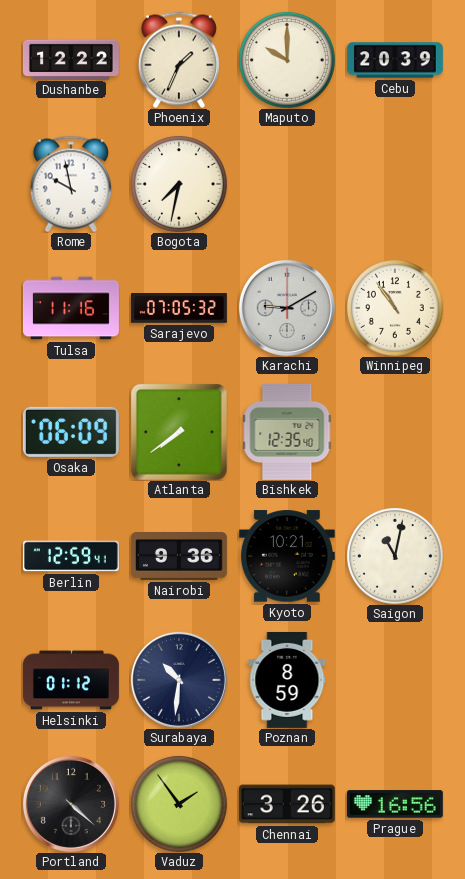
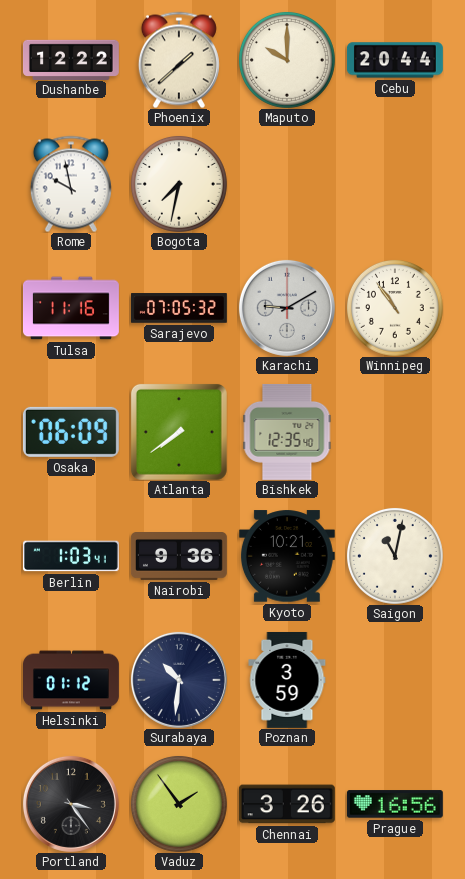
Phoenix: 1:34 -> 1:38 (179, 60)
Cebu: 20:39 -> 20:44 (395, 60)
Berlin: 12:59 -> 1:03 (71, 556)
Poznan: 8:59 -> 3:59 (287, 680)
Portland: 4:22 -> 3:24 (71, 804)
